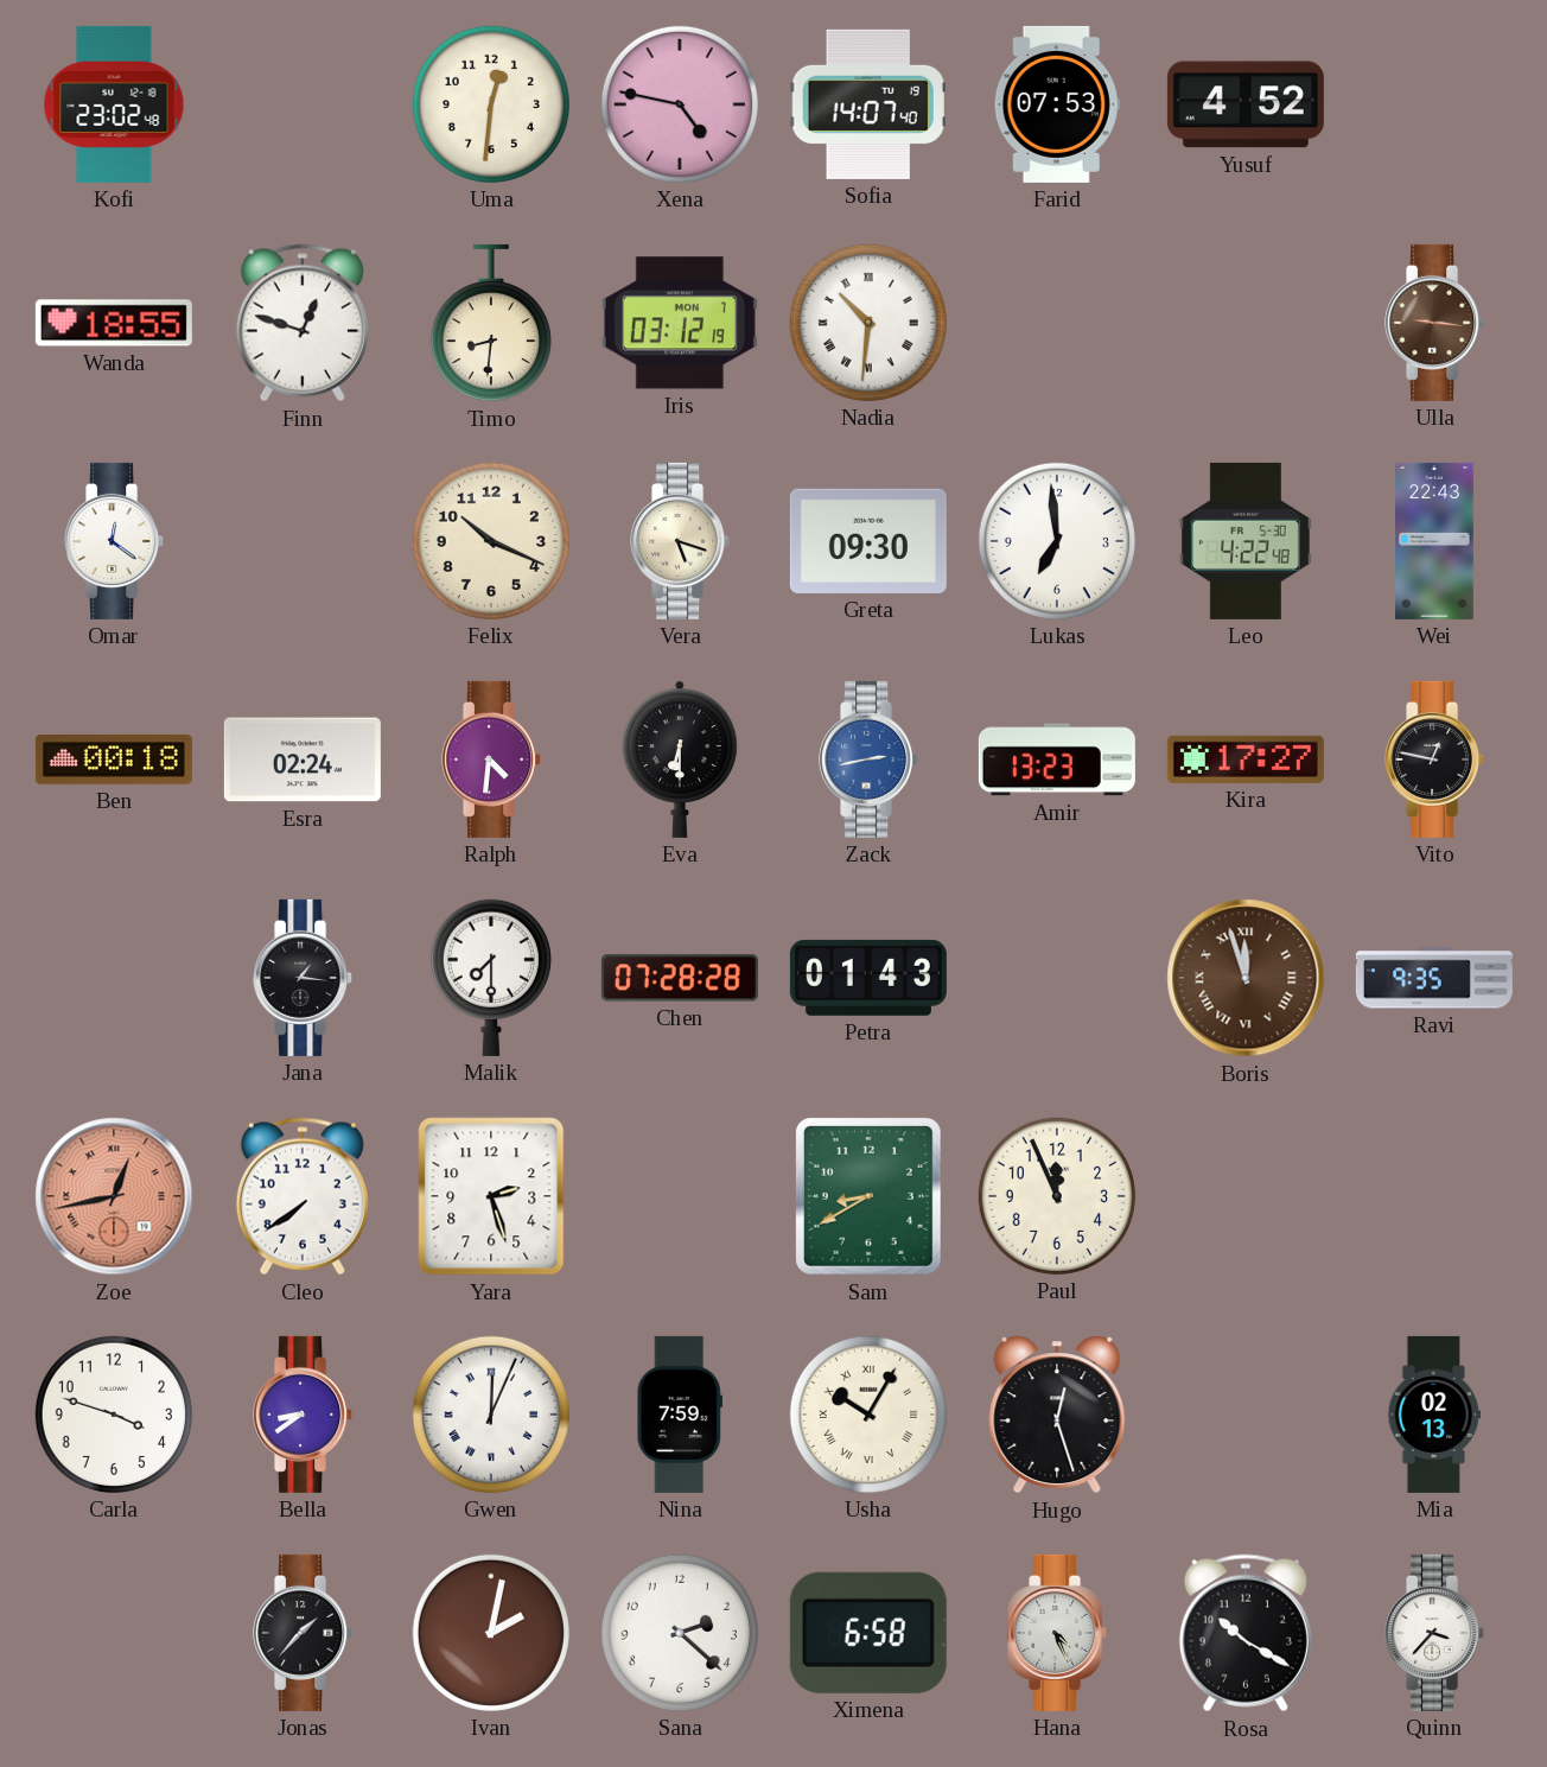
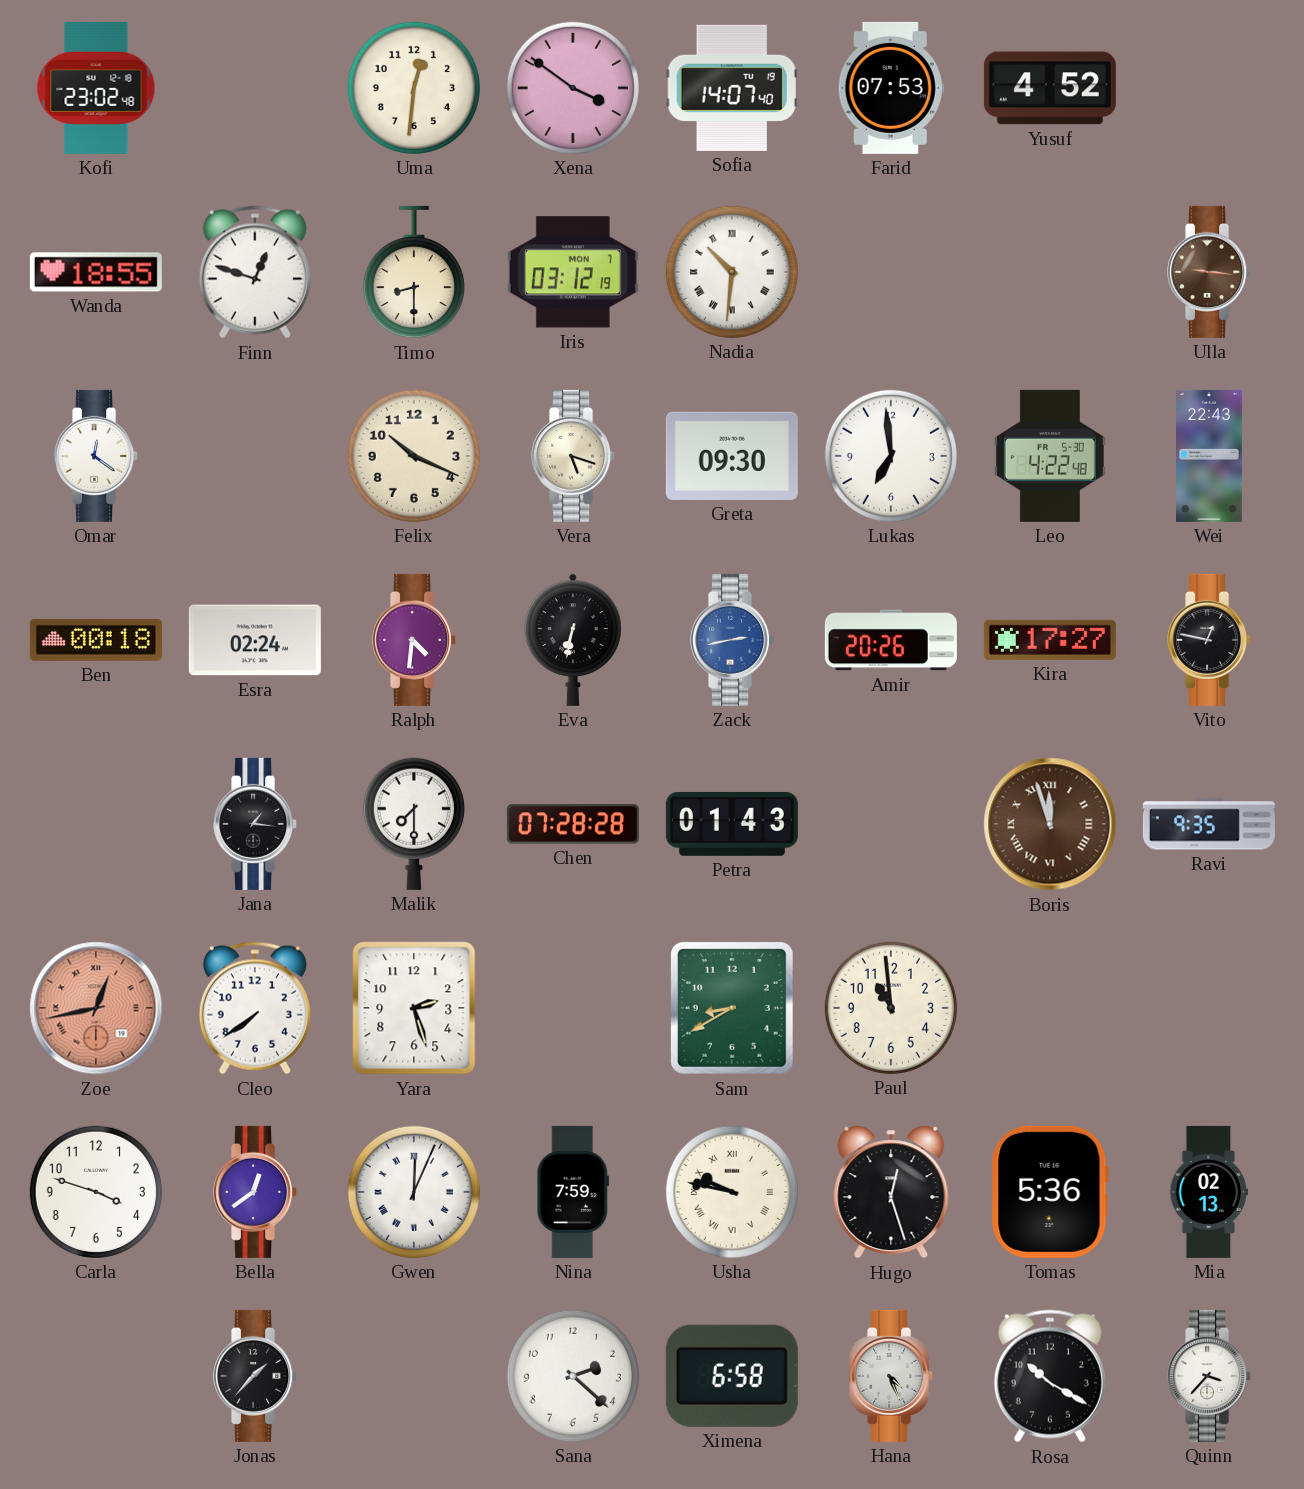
Xena: 4:47 -> 3:51 (573, 88)
Timo: 8:31 -> 8:30 (414, 272)
Eva: 6:30 -> 6:32 (573, 640)
Amir: 13:23 -> 20:26 (891, 640)
Paul: 11:56 -> 10:59 (891, 1008)
Bella: 8:39 -> 12:39 (256, 1192)
Usha: 10:05 -> 9:47 (732, 1192)
Tomas: none -> 5:36 (1050, 1192)
Ivan: 2:02 -> none (491, 1633)
